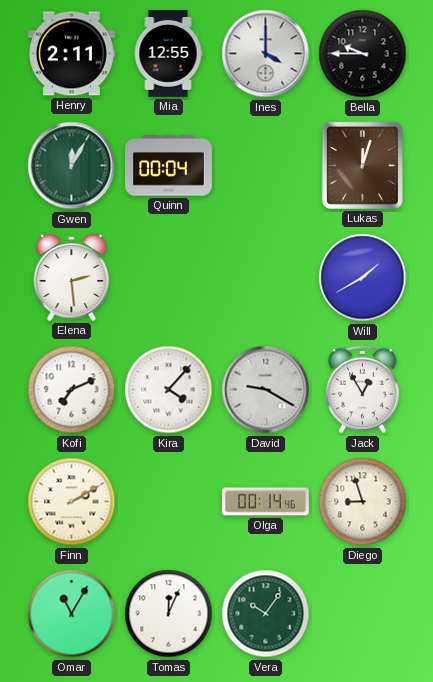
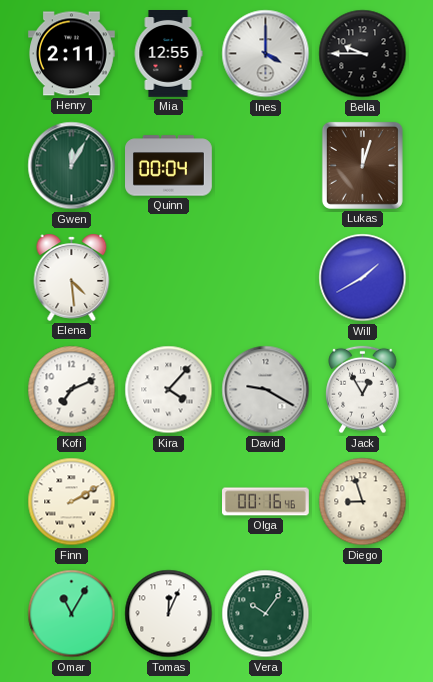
Elena: 2:29 -> 4:29 (72, 277)
Olga: 00:14 -> 00:16 (266, 502)
